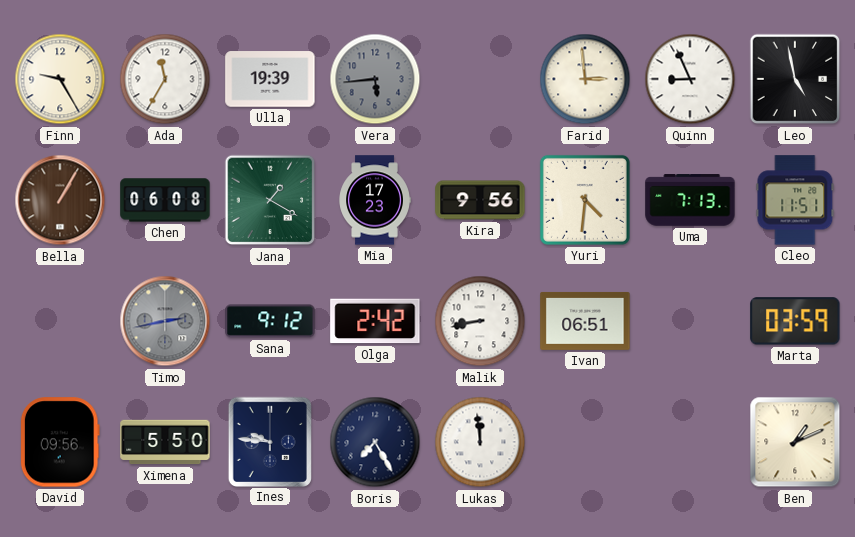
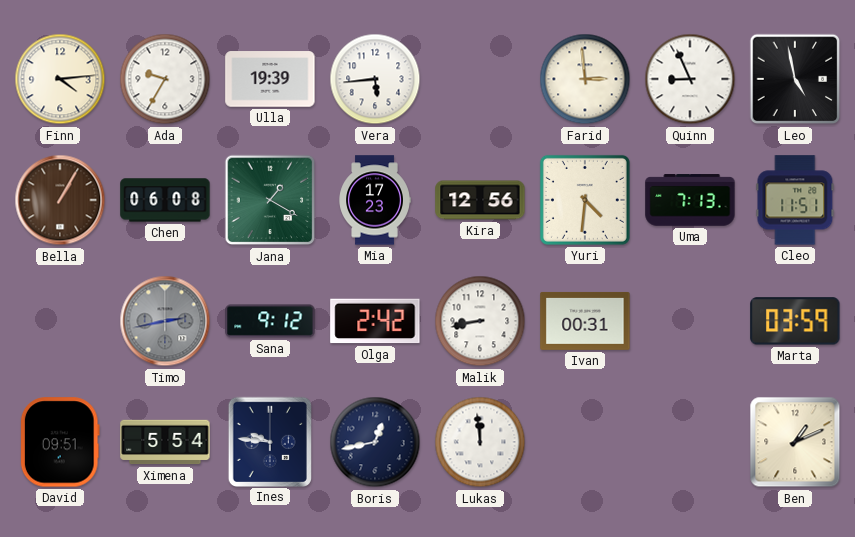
Finn: 9:25 -> 4:14 (60, 79)
Ada: 11:35 -> 9:35 (165, 79)
Vera dial: grey -> white (375, 79)
Kira: 9:56 -> 12:56 (480, 200)
Ivan: 06:51 -> 00:31 (585, 321)
David: 09:56 -> 09:51 (60, 442)
Ximena: 5:50 -> 5:54 (165, 442)
Boris: 7:25 -> 12:43 (375, 442)
